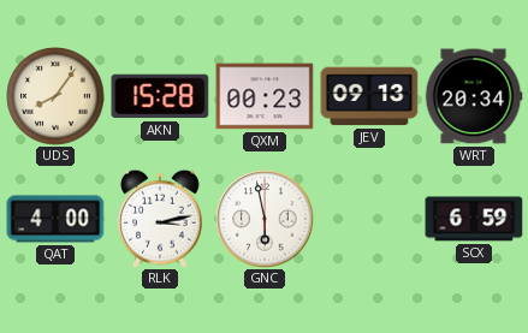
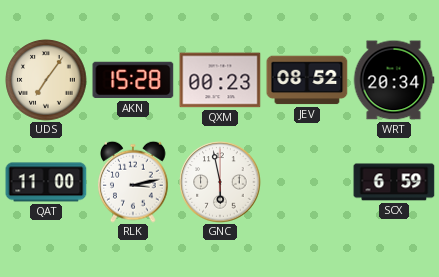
UDS: 8:06 -> 7:06 (46, 80)
JEV: 09:13 -> 08:52 (307, 80)
QAT: 4:00 -> 11:00 (46, 182)
